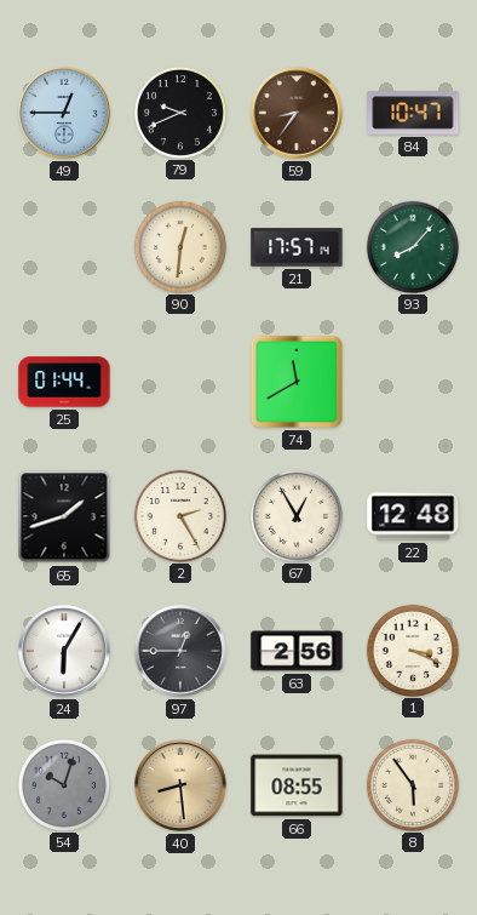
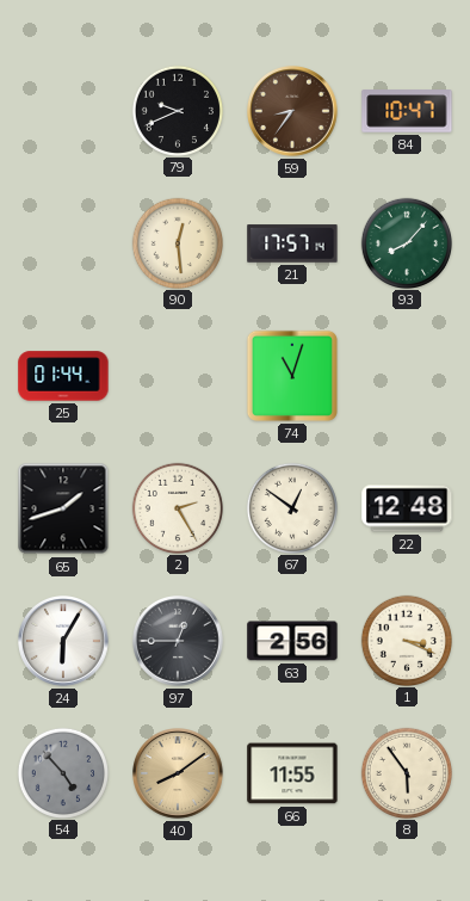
49: 12:45 -> none (65, 114)
90: 12:31 -> 12:29 (177, 242)
74: 11:40 -> 11:03 (292, 376)
67: 12:55 -> 12:51 (291, 507)
54: 10:03 -> 4:53 (62, 772)
40: 8:29 -> 8:09 (179, 775)
66: 08:55 -> 11:55 (292, 773)
